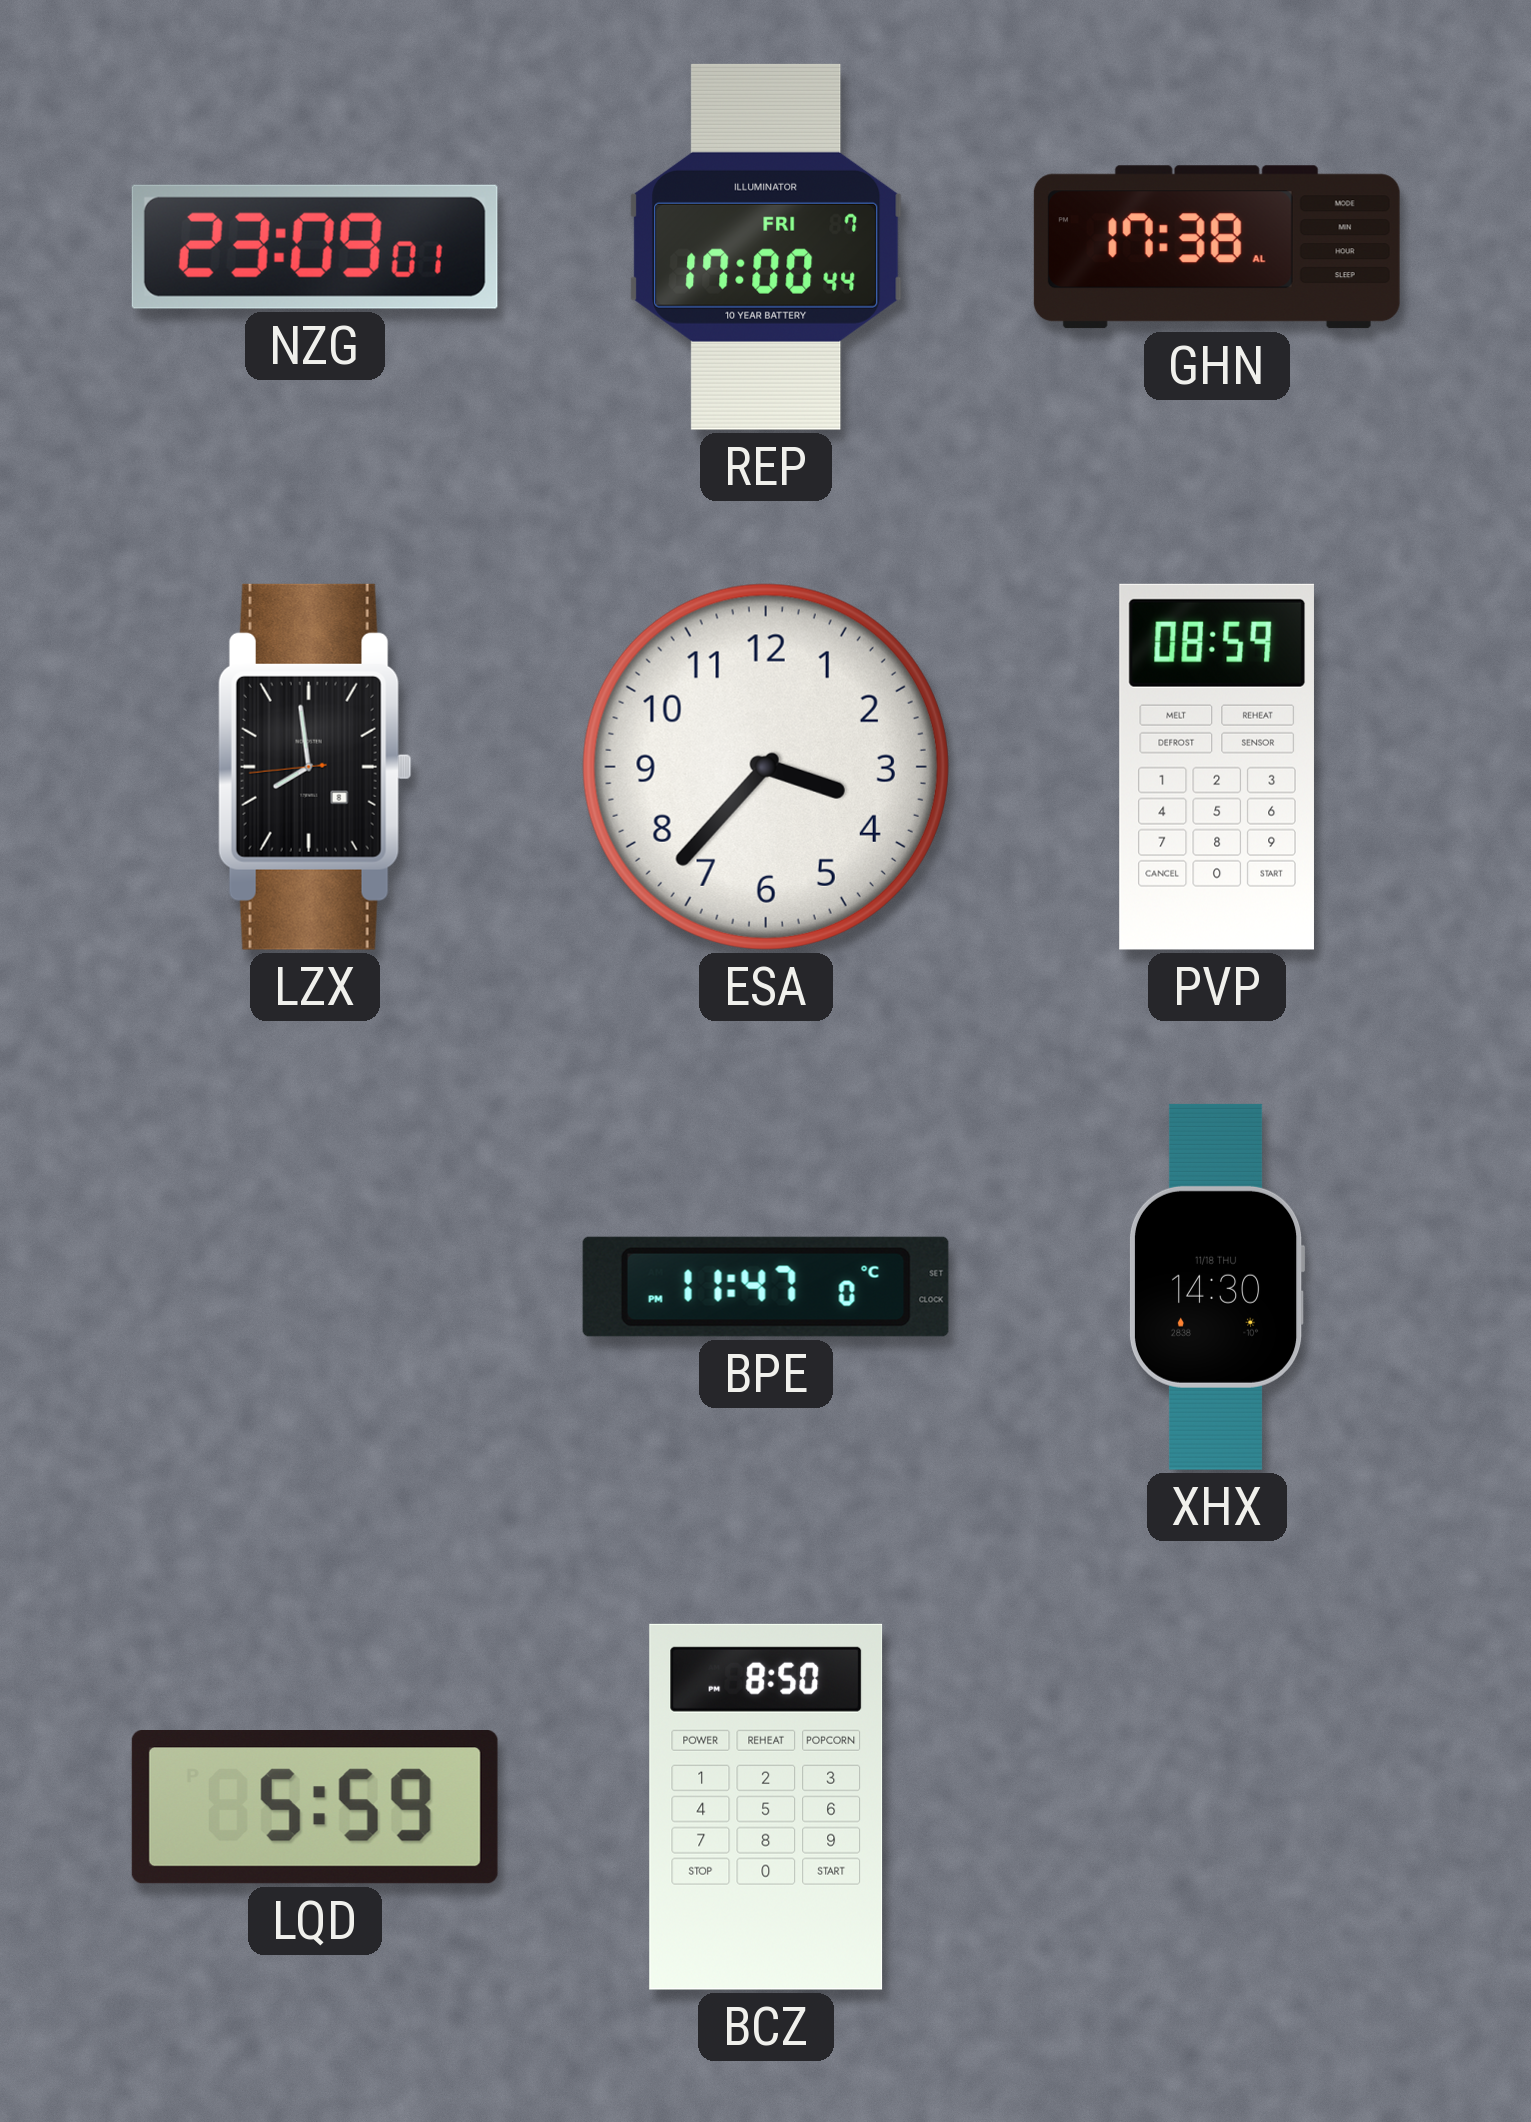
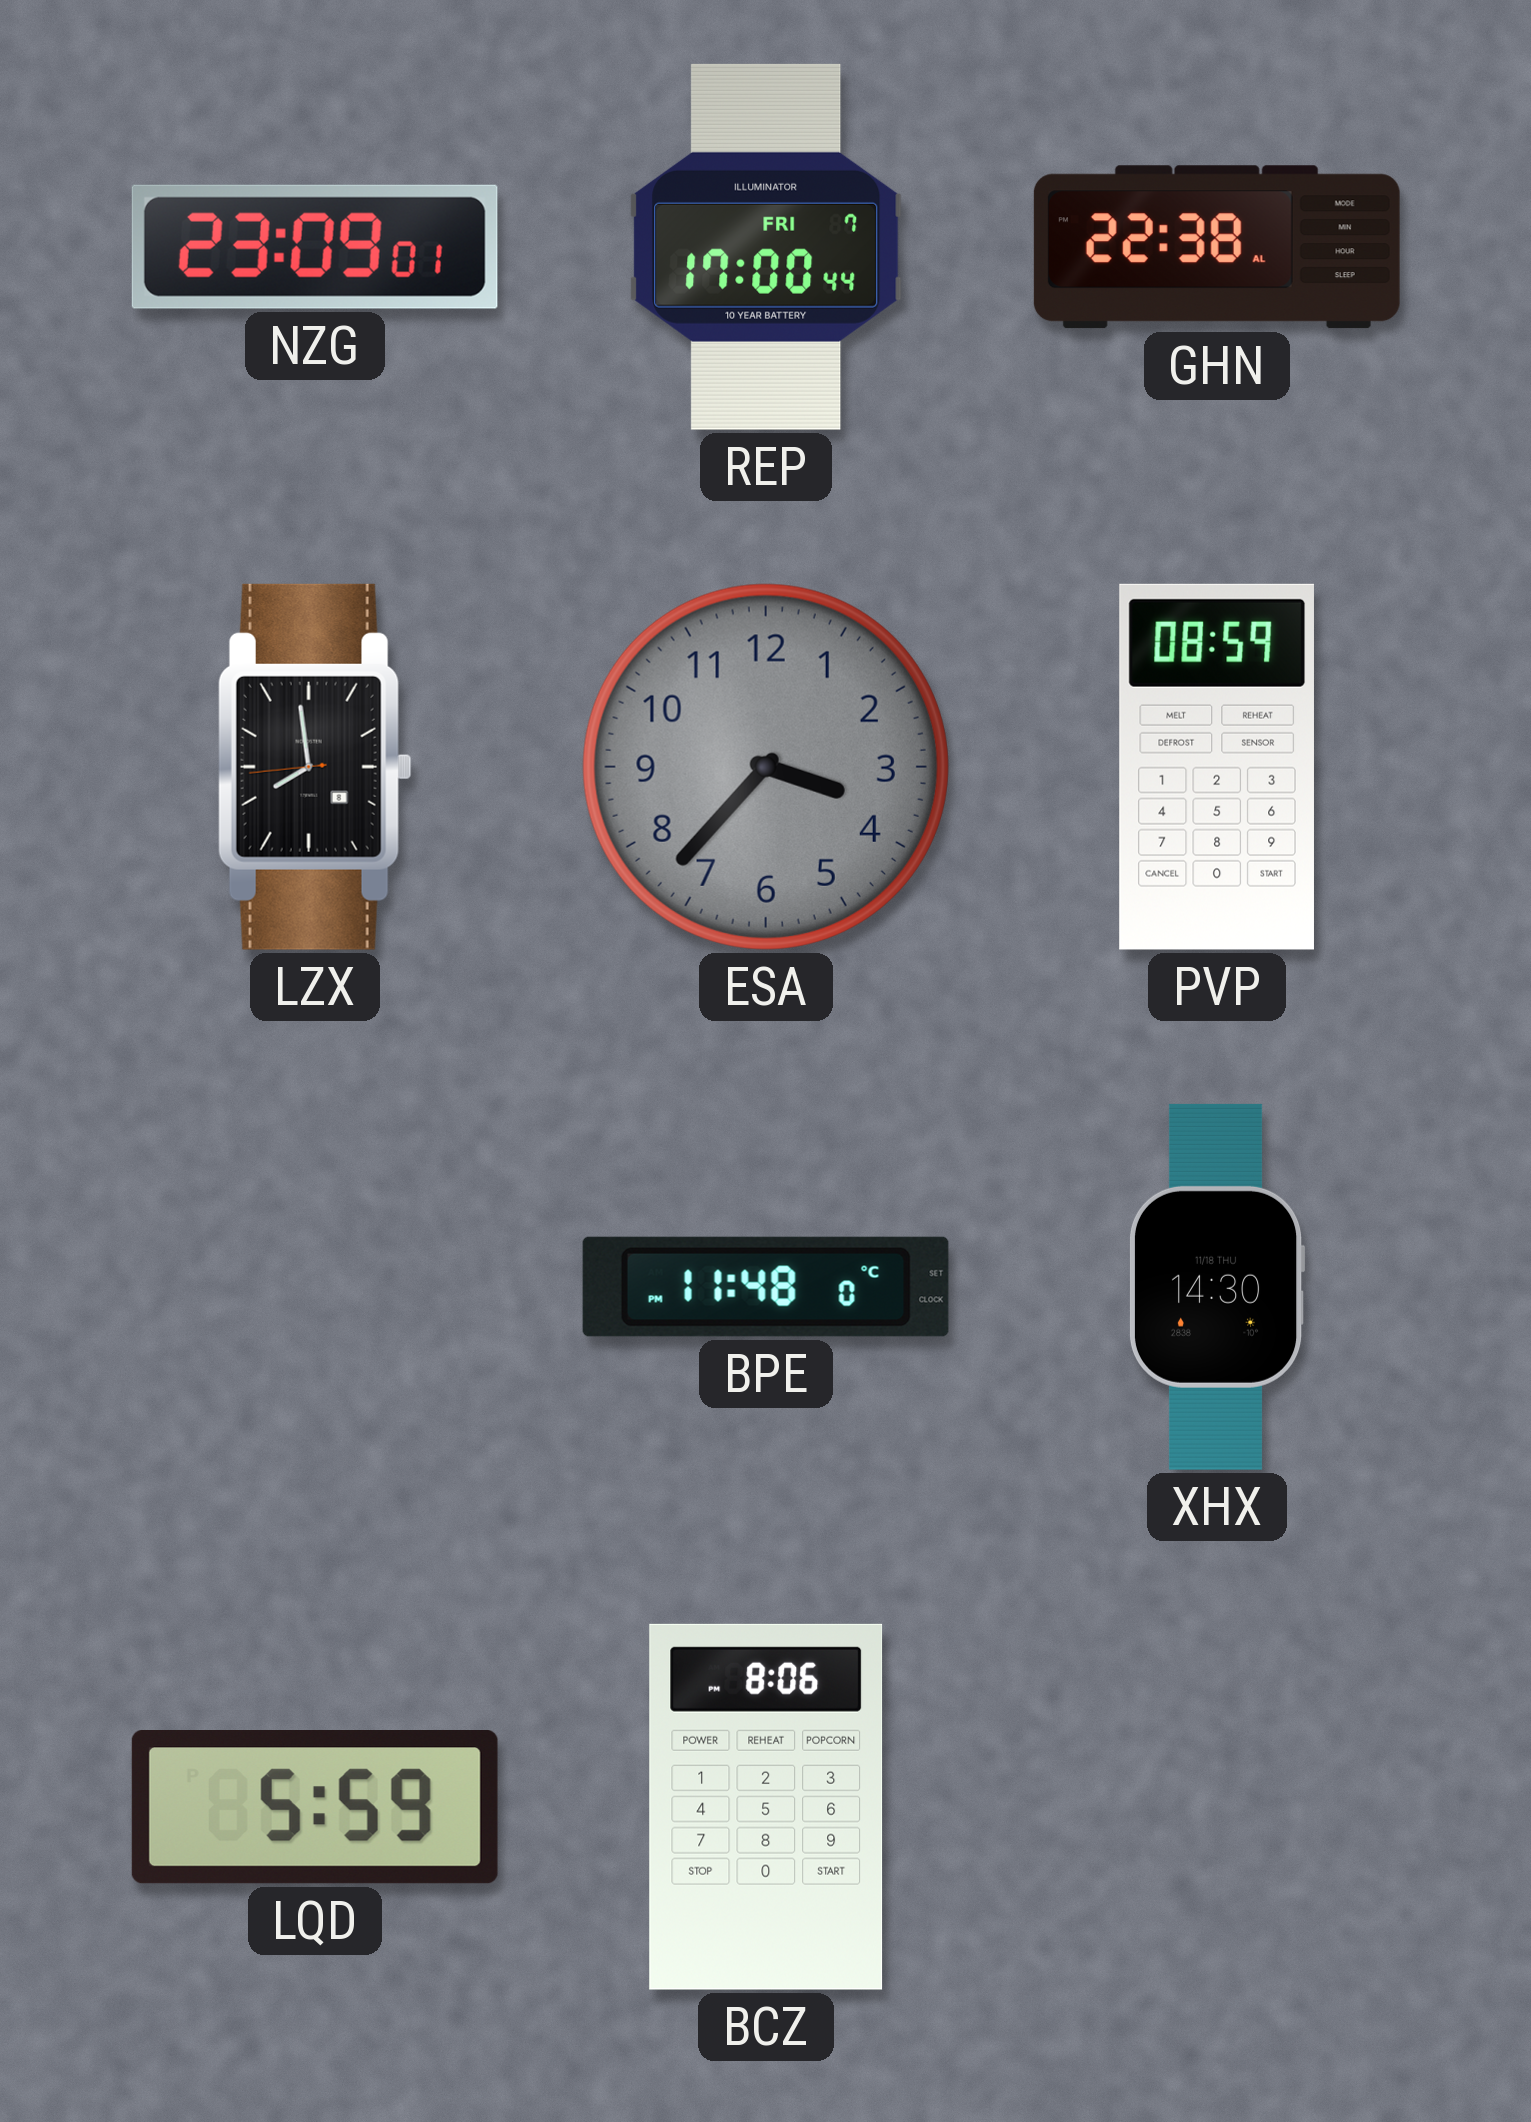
GHN: 17:38 -> 22:38 (1217, 247)
ESA dial: white -> grey (766, 767)
BPE: 11:47 -> 11:48 (766, 1287)
BCZ: 8:50 -> 8:06 (766, 1807)
